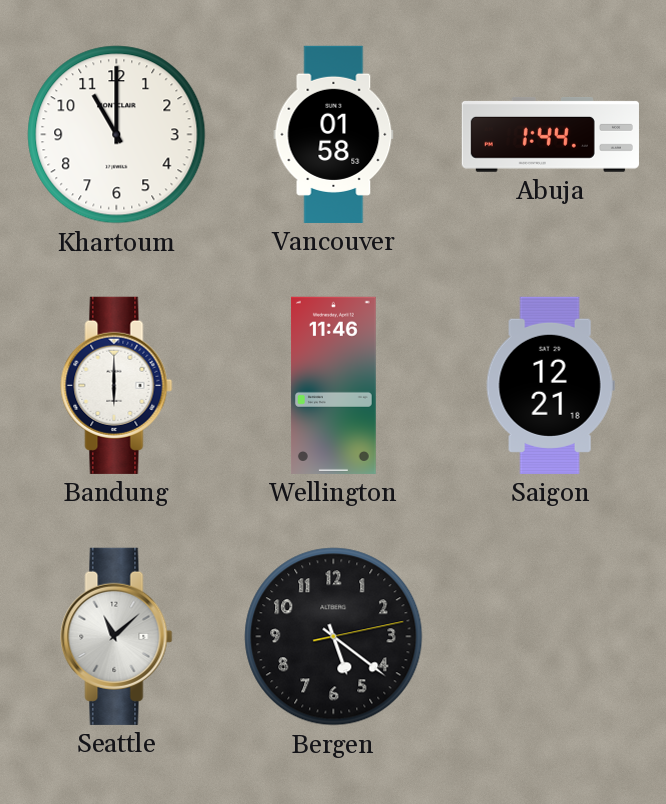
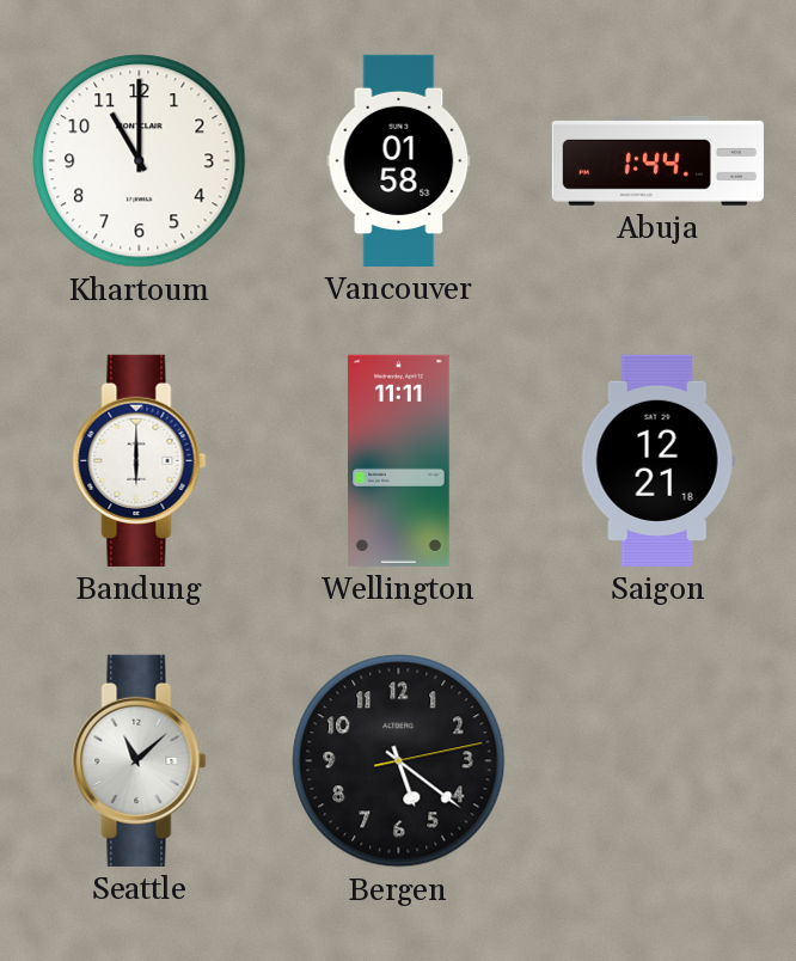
Wellington: 11:46 -> 11:11 (398, 460)
